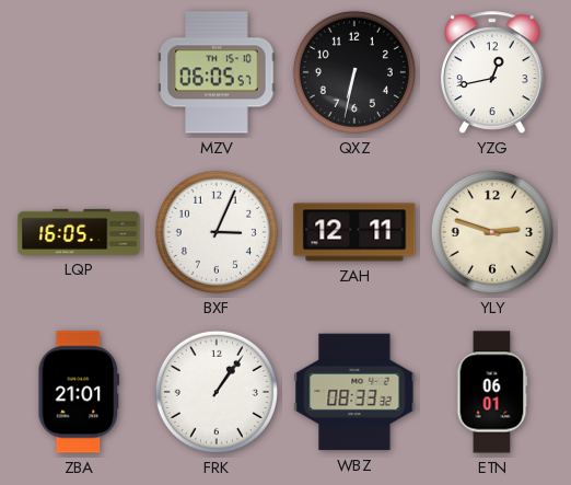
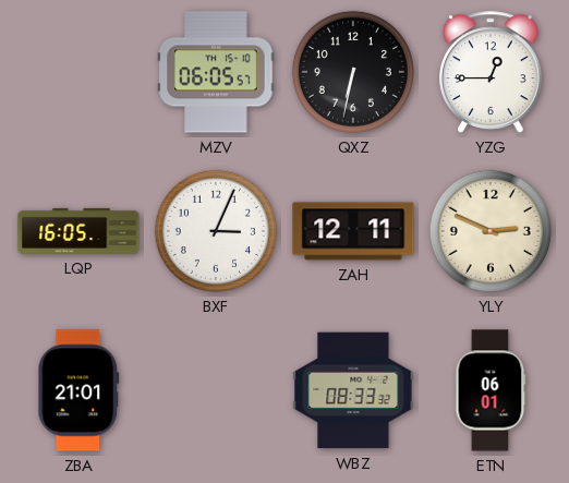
YZG: 12:43 -> 12:45 (492, 72)
YLY: 2:48 -> 2:49 (491, 231)
FRK: 1:06 -> none (217, 392)
